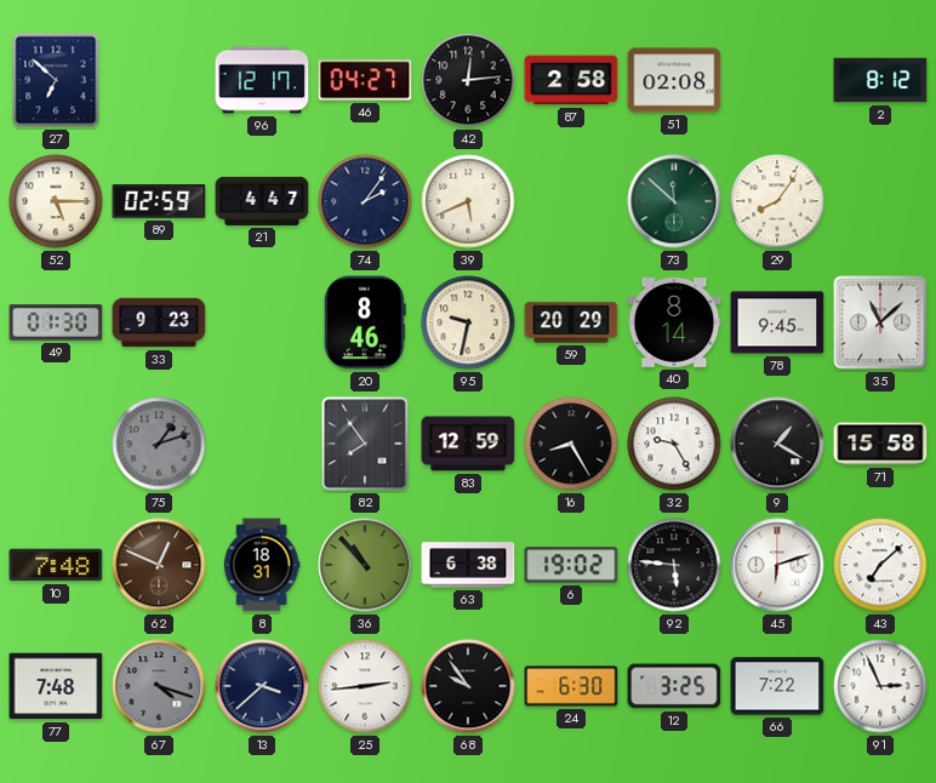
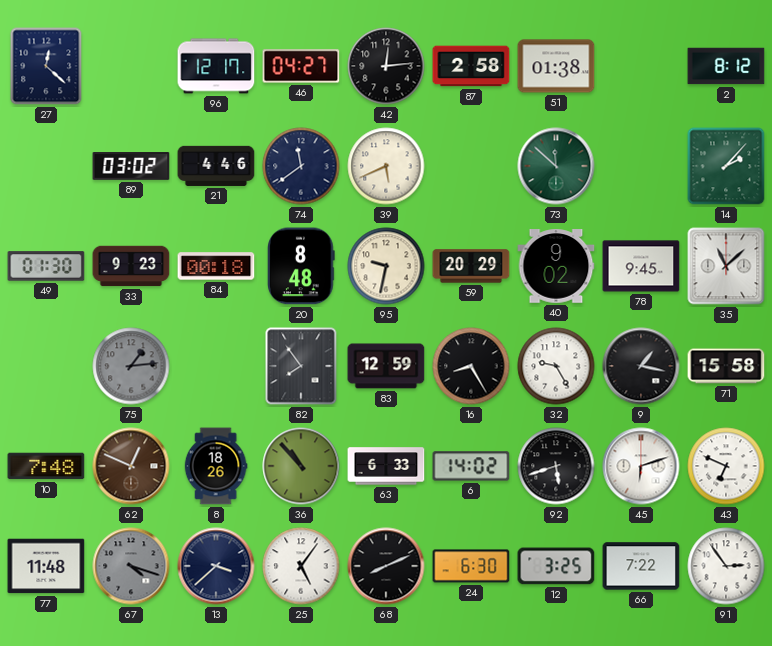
27: 6:52 -> 12:22 (46, 66)
51: 02:08 -> 01:38 (556, 66)
52: 5:15 -> none (56, 201)
89: 02:59 -> 03:02 (131, 166)
21: 4:47 -> 4:46 (216, 166)
74: 2:06 -> 11:39 (301, 166)
29: 8:06 -> none (777, 201)
14: none -> 2:07 (726, 166)
84: none -> 00:18 (216, 266)
20: 8:46 -> 8:48 (302, 266)
40: 8:14 -> 9:02 (556, 266)
75: 1:12 -> 1:14 (131, 366)
9: 1:20 -> 1:17 (641, 366)
8: 18:31 -> 18:26 (216, 466)
63: 6:38 -> 6:33 (386, 466)
6: 19:02 -> 14:02 (471, 466)
92: 5:46 -> 5:42 (556, 466)
43: 7:08 -> 6:49 (726, 466)
77: 7:48 -> 11:48 (46, 566)
25: 2:44 -> 5:06 (301, 566)
68: 9:54 -> 8:11 (386, 566)
91: 2:56 -> 2:54 (726, 566)
